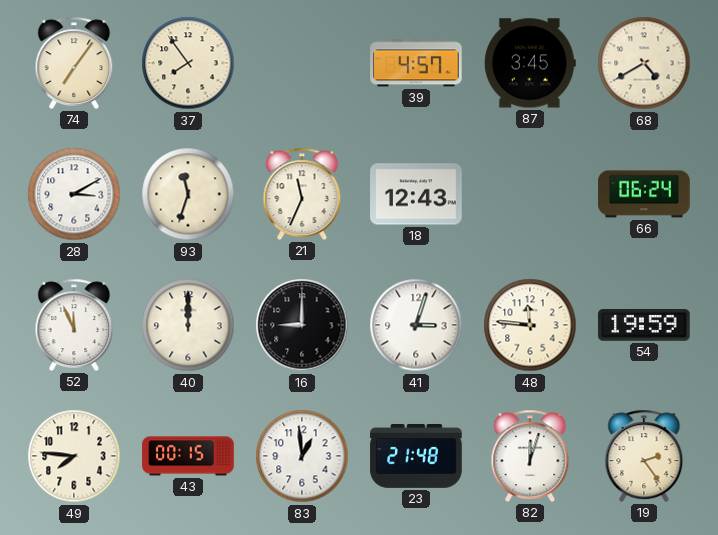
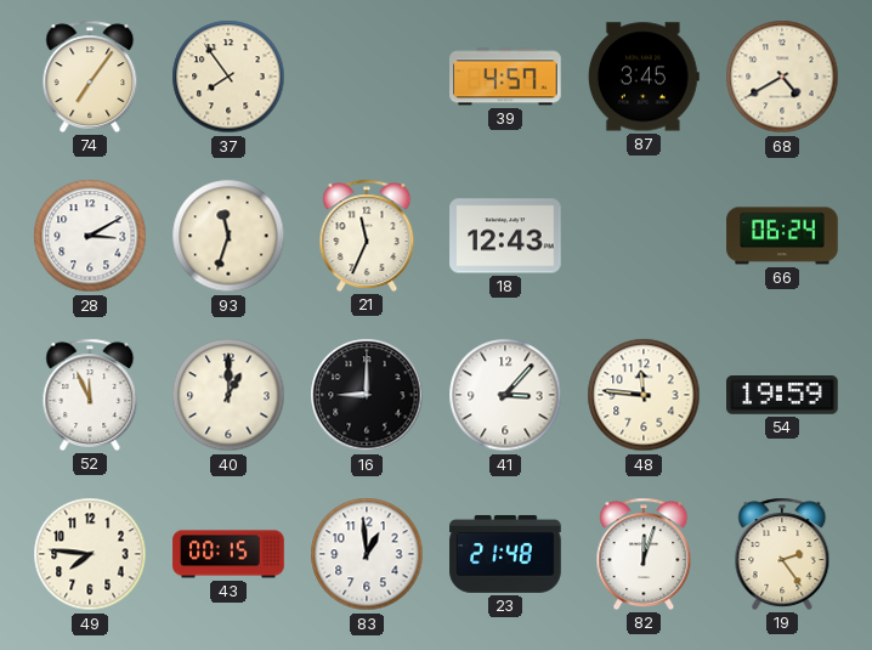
40: 12:00 -> 1:00 (228, 395)
41: 3:03 -> 3:07 (505, 395)
